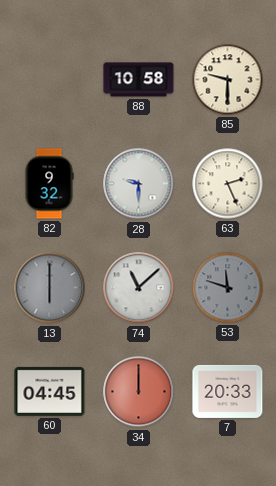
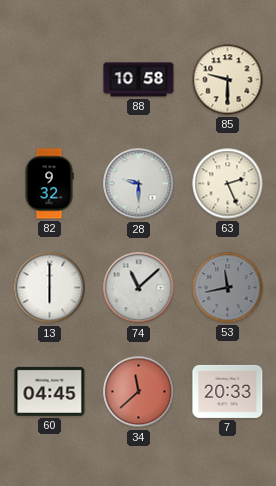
13 dial: grey -> white (50, 288)
53: 11:48 -> 11:43 (228, 288)
34: 12:00 -> 11:38 (139, 392)
